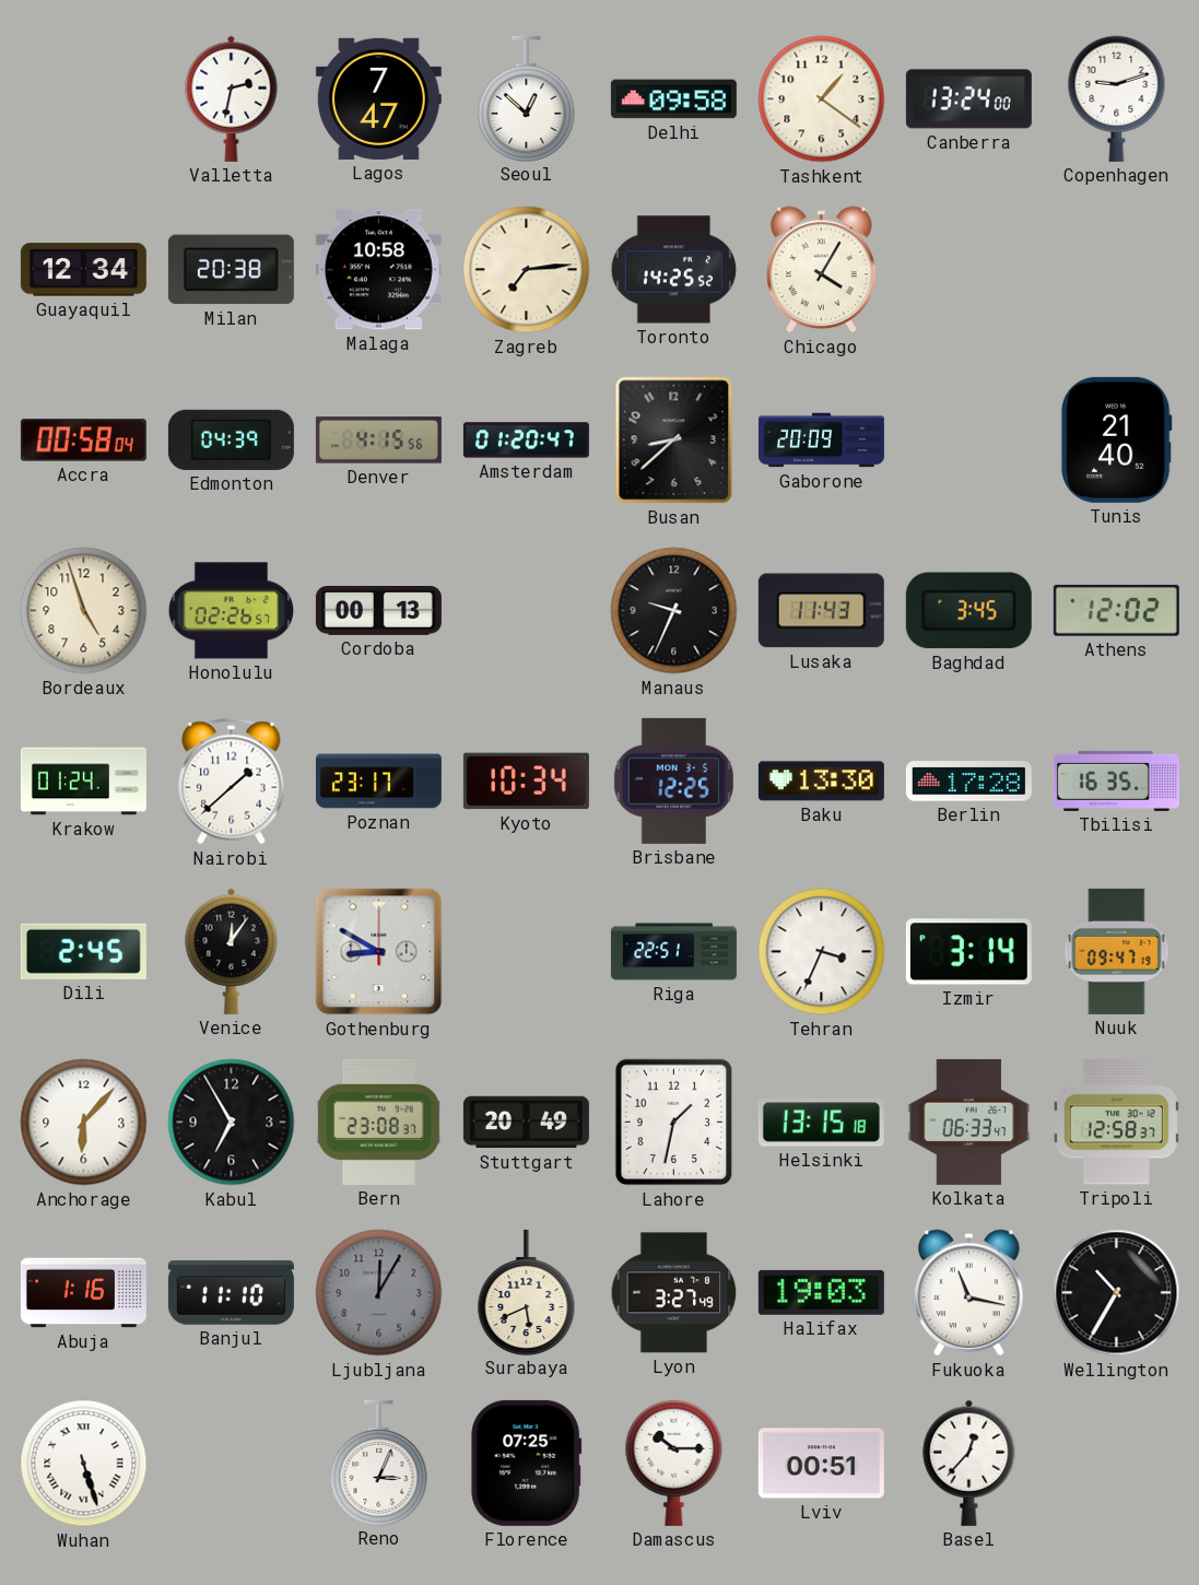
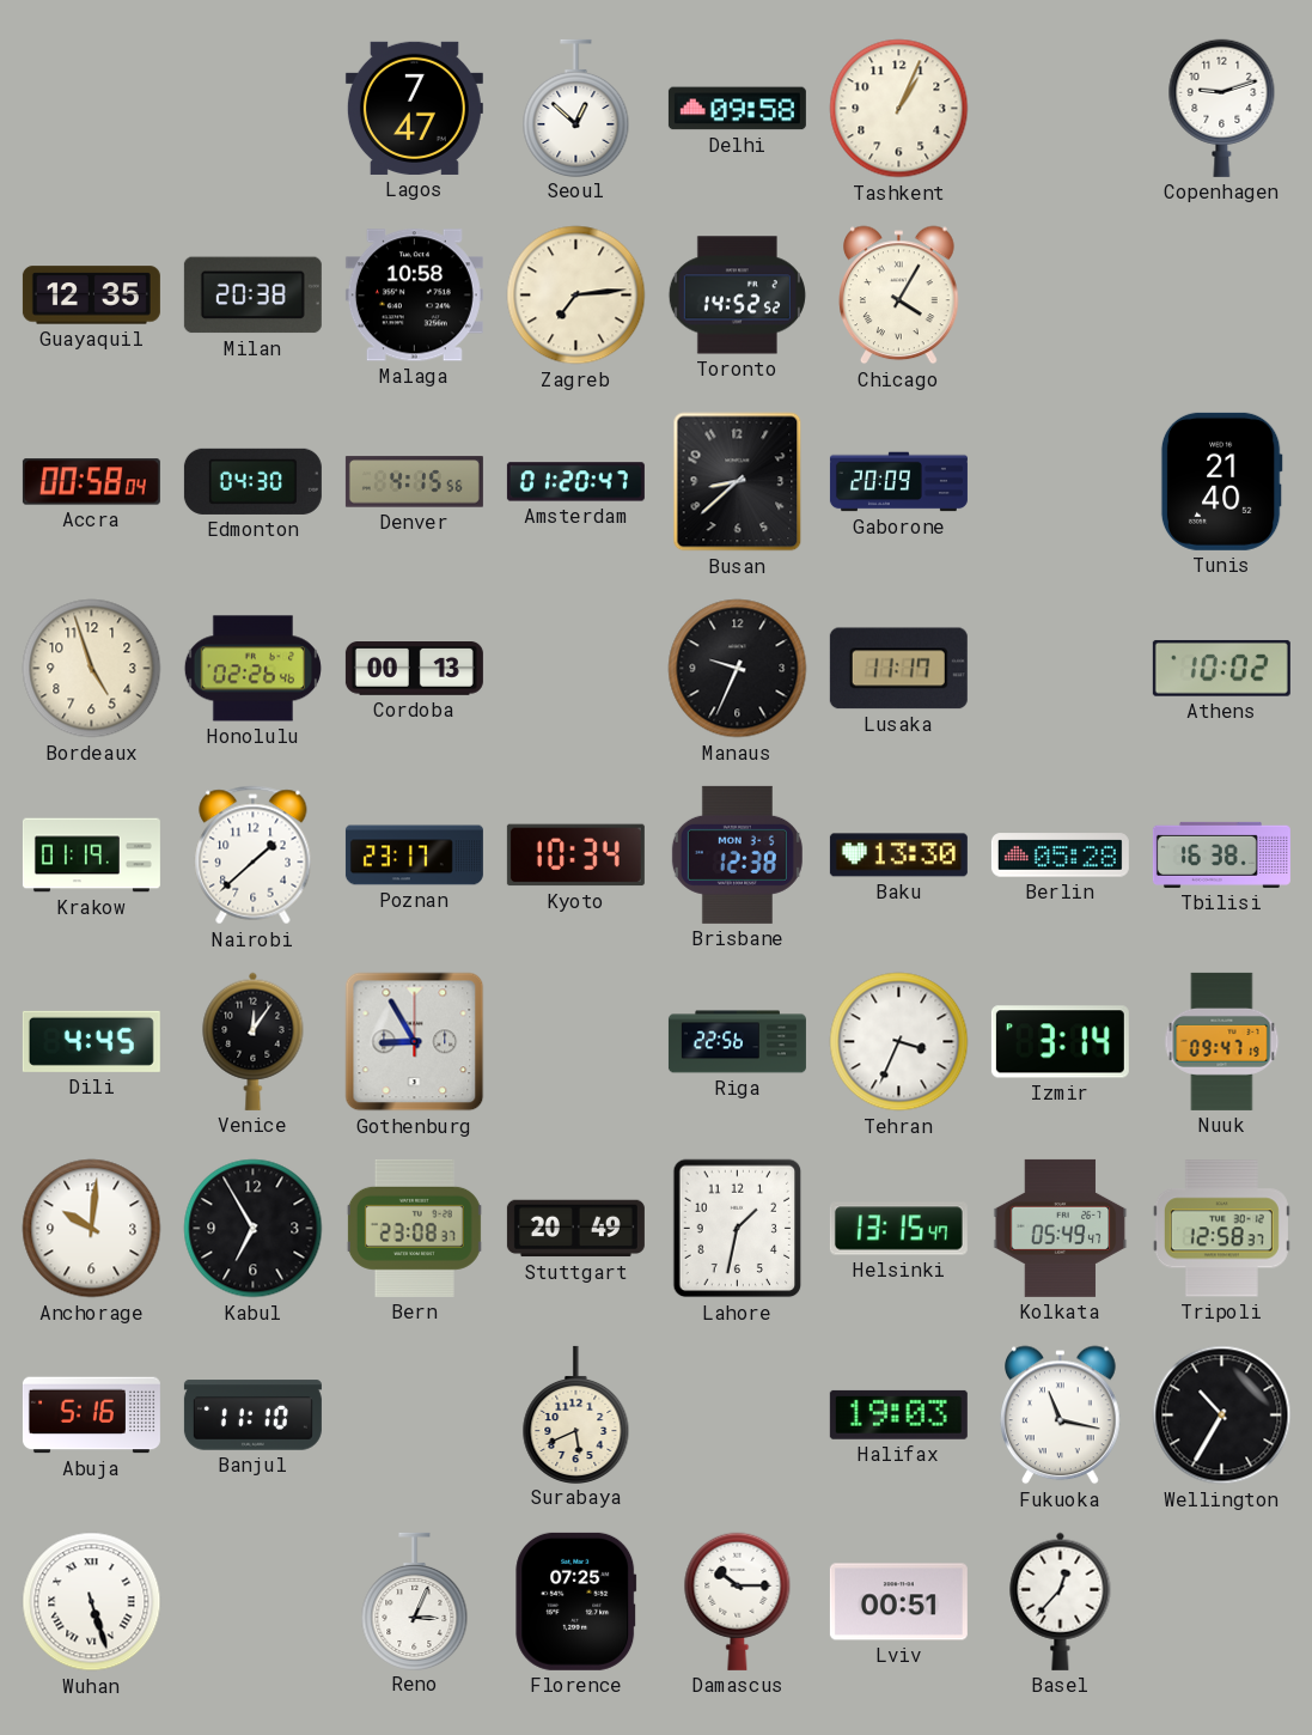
Valletta: 2:32 -> none (232, 98)
Tashkent: 1:21 -> 1:04 (899, 109)
Canberra: 13:24 -> none (968, 99)
Guayaquil: 12:34 -> 12:35 (91, 296)
Toronto: 14:25 -> 14:52 (737, 296)
Edmonton: 04:39 -> 04:30 (252, 481)
Honolulu: 02:26:57 -> 02:26:46 (252, 669)
Lusaka: 11:43 -> 11:17 (898, 669)
Baghdad: 3:45 -> none (968, 611)
Athens: 12:02 -> 10:02 (1221, 668)
Krakow: 01:24 -> 01:19 (91, 856)
Brisbane: 12:25 -> 12:38 (737, 854)
Berlin: 17:28 -> 05:28 (1060, 856)
Tbilisi: 16:35 -> 16:38 (1221, 854)
Dili: 2:45 -> 4:45 (91, 1041)
Gothenburg: 8:50 -> 8:55 (415, 1042)
Riga: 22:51 -> 22:56 (737, 1042)
Anchorage: 6:07 -> 10:01 (92, 1229)
Helsinki: 13:15:18 -> 13:15:47 (898, 1229)
Kolkata: 06:33 -> 05:49 (1061, 1228)
Abuja: 1:16 -> 5:16 (91, 1416)
Ljubljana: 12:05 -> none (379, 1293)
Lyon: 3:27 -> none (674, 1293)
